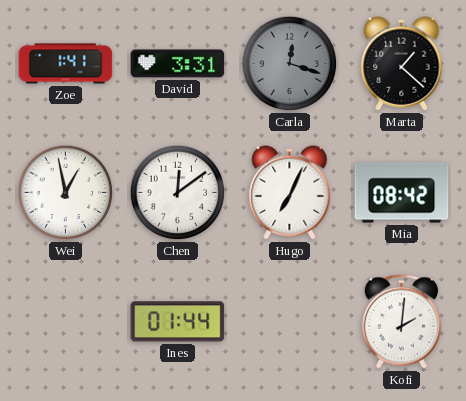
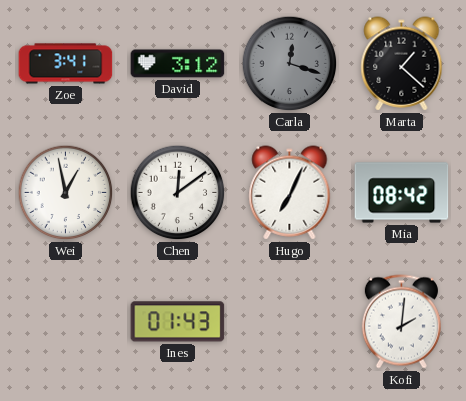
Zoe: 1:41 -> 3:41 (66, 64)
David: 3:31 -> 3:12 (178, 64)
Ines: 01:44 -> 01:43 (178, 322)
